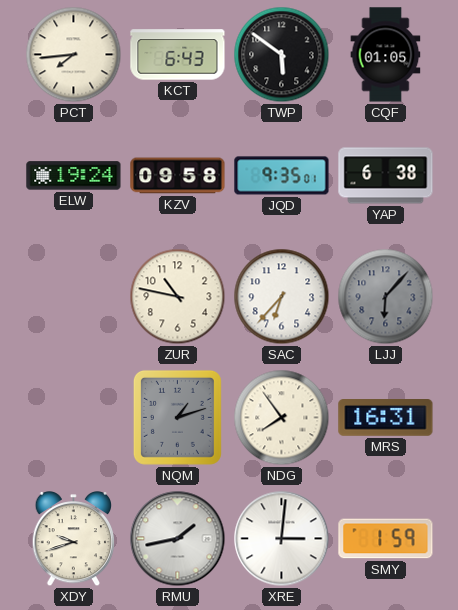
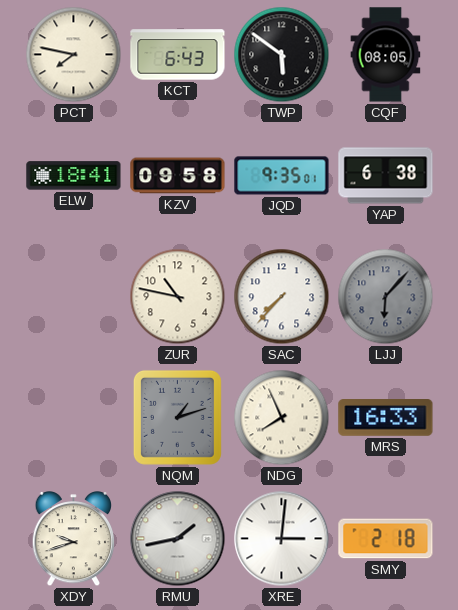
PCT: 7:44 -> 7:47 (74, 55)
CQF: 01:05 -> 08:05 (386, 55)
ELW: 19:24 -> 18:41 (74, 176)
SAC: 6:37 -> 7:37 (282, 297)
NDG: 7:54 -> 7:56 (282, 418)
MRS: 16:31 -> 16:33 (386, 418)
SMY: 1:59 -> 2:18 (386, 539)
